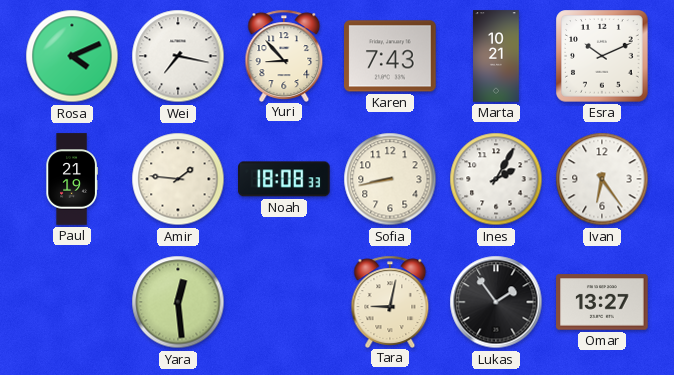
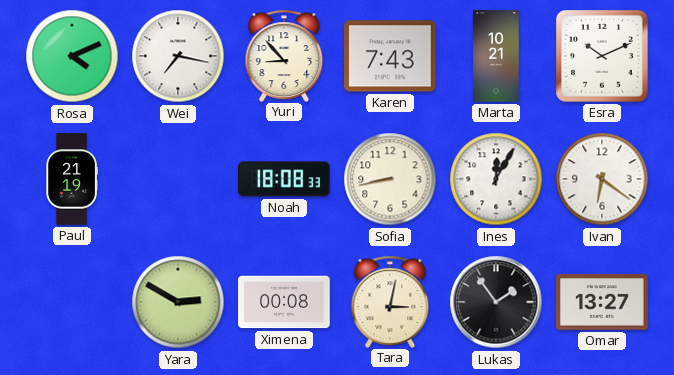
Amir: 1:46 -> none (178, 179)
Ines: 2:05 -> 12:05 (496, 179)
Ivan: 6:24 -> 6:21 (602, 179)
Yara: 12:29 -> 2:50 (178, 302)
Ximena: none -> 00:08 (284, 302)
Tara: 9:02 -> 3:02 (390, 301)
